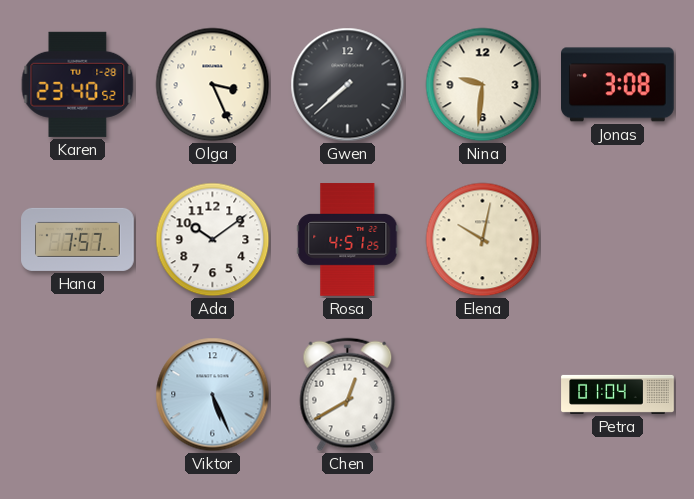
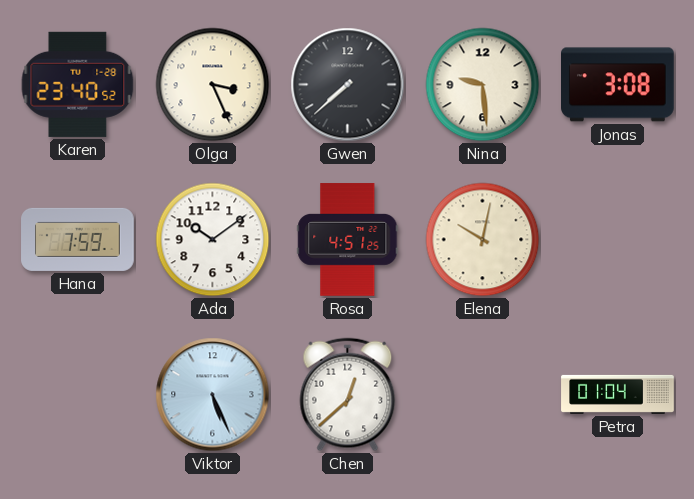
Nina: 9:31 -> 9:29 (483, 85)
Hana: 7:57 -> 7:59 (78, 239)
Chen: 12:40 -> 12:38 (348, 395)
